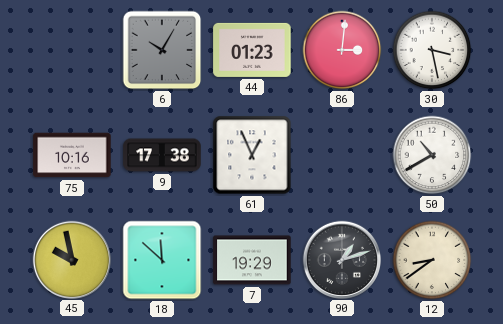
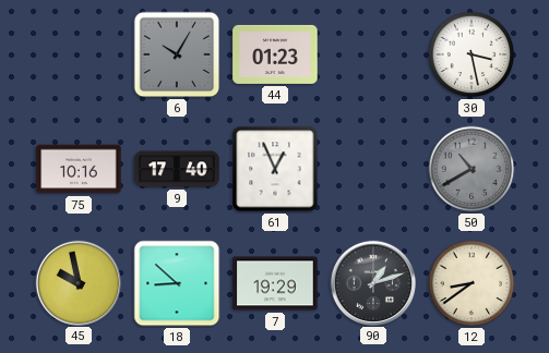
86: 3:01 -> none (342, 50)
9: 17:38 -> 17:40 (177, 169)
50 dial: white -> grey (472, 169)
18: 11:52 -> 8:52 (177, 283)
